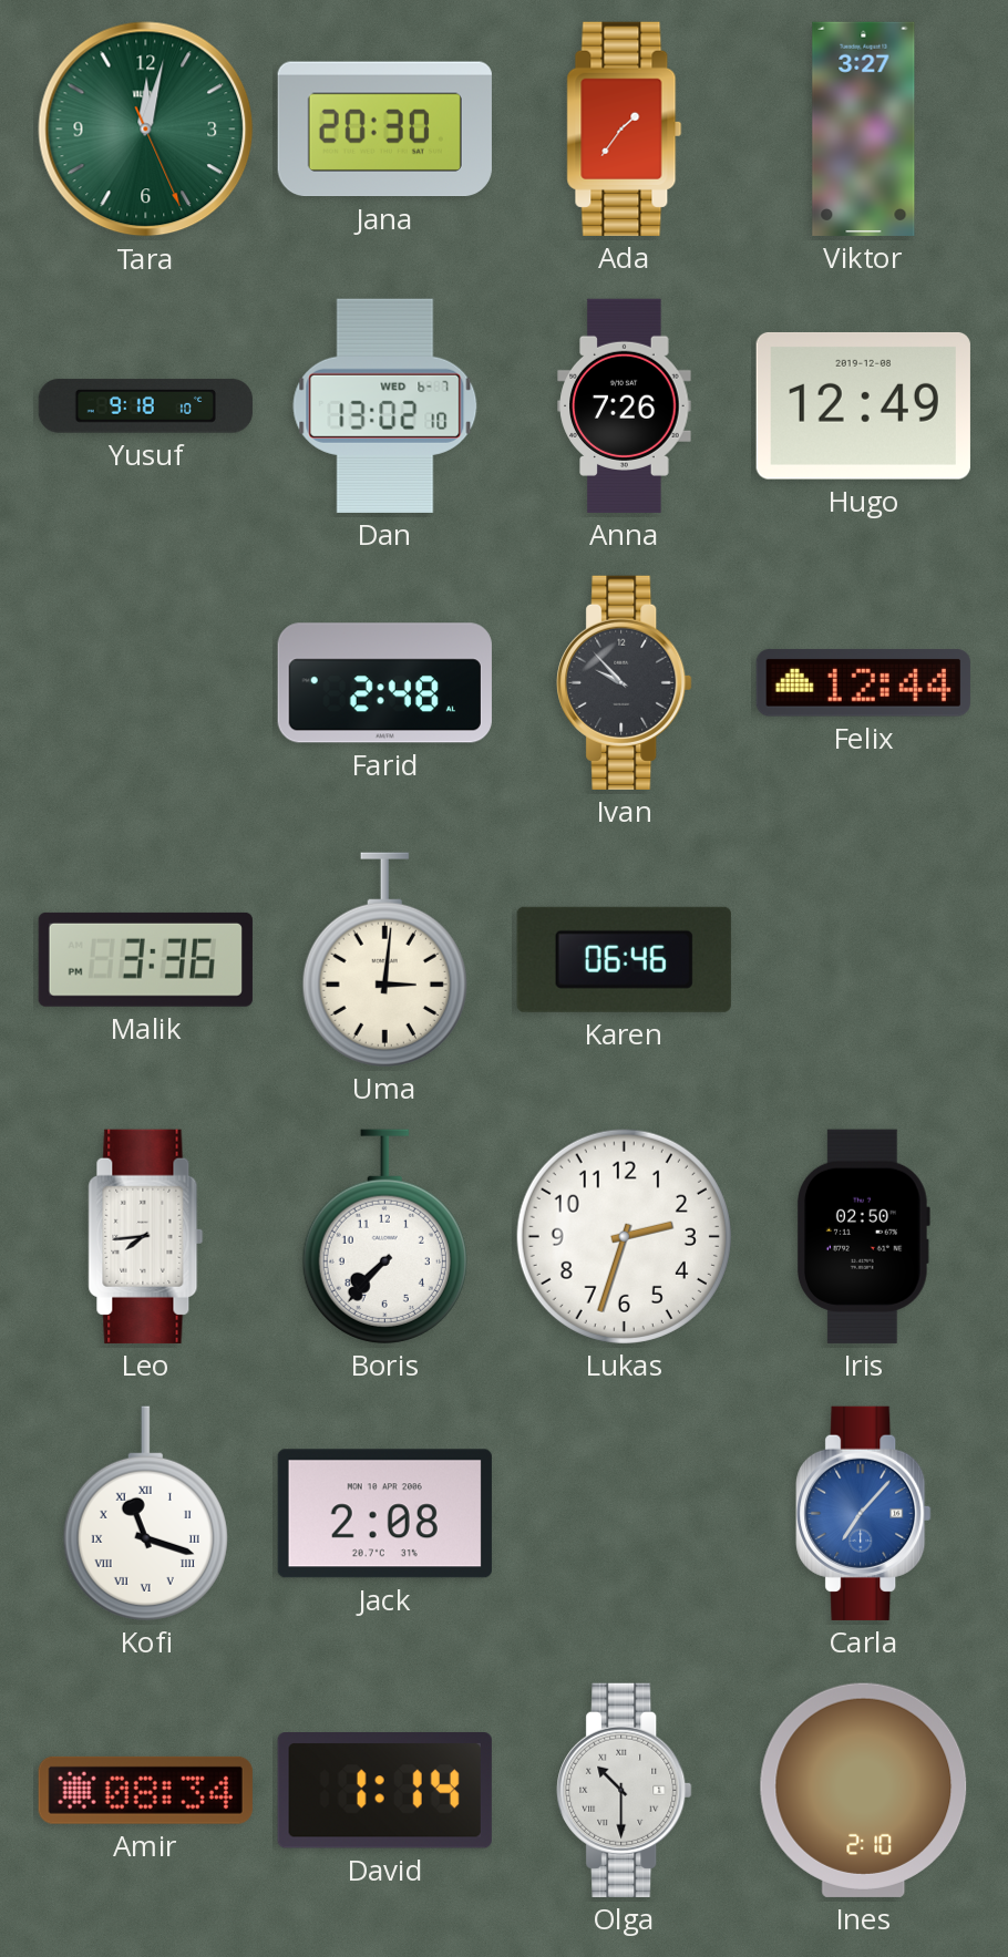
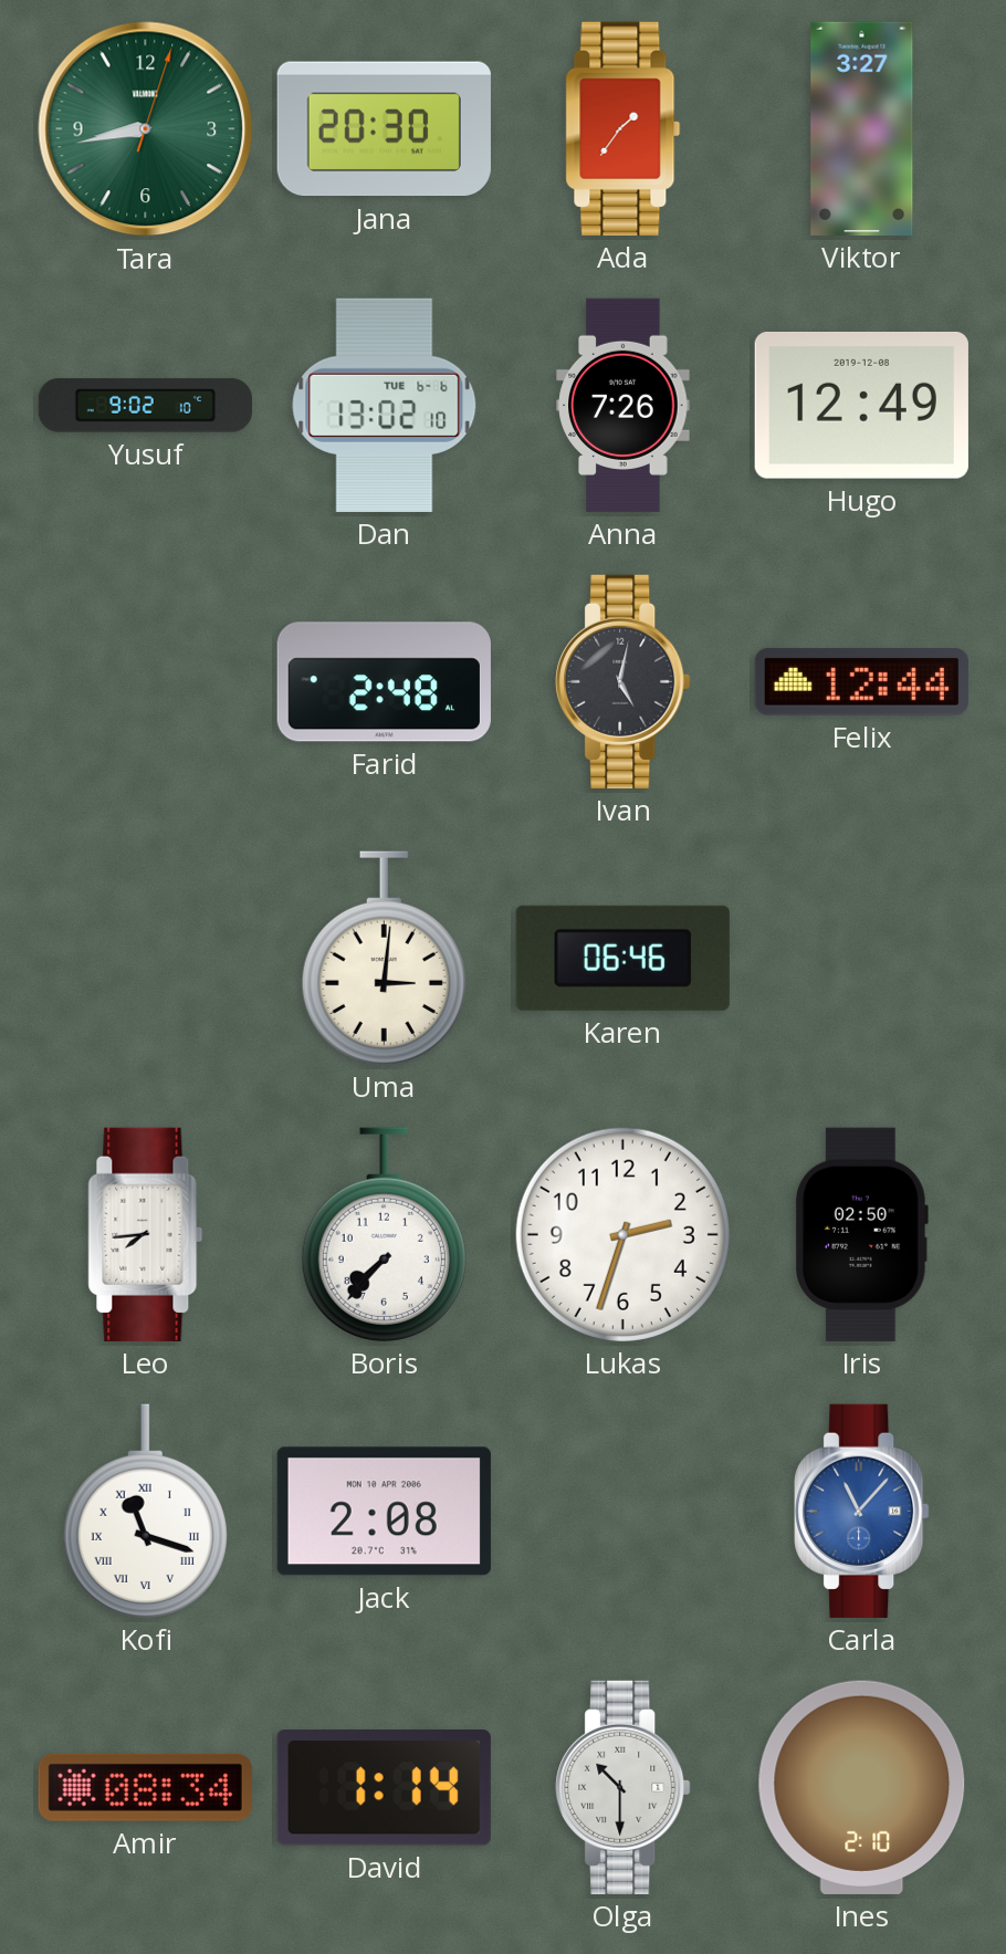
Tara: 12:02 -> 8:43 (146, 129)
Yusuf: 9:18 -> 9:02 (145, 406)
Dan date: WED 6-7 -> TUE 6-6 (385, 405)
Ivan: 9:53 -> 5:02 (623, 681)
Malik: 3:36 -> none (145, 959)
Carla: 7:07 -> 11:07 (862, 1511)
